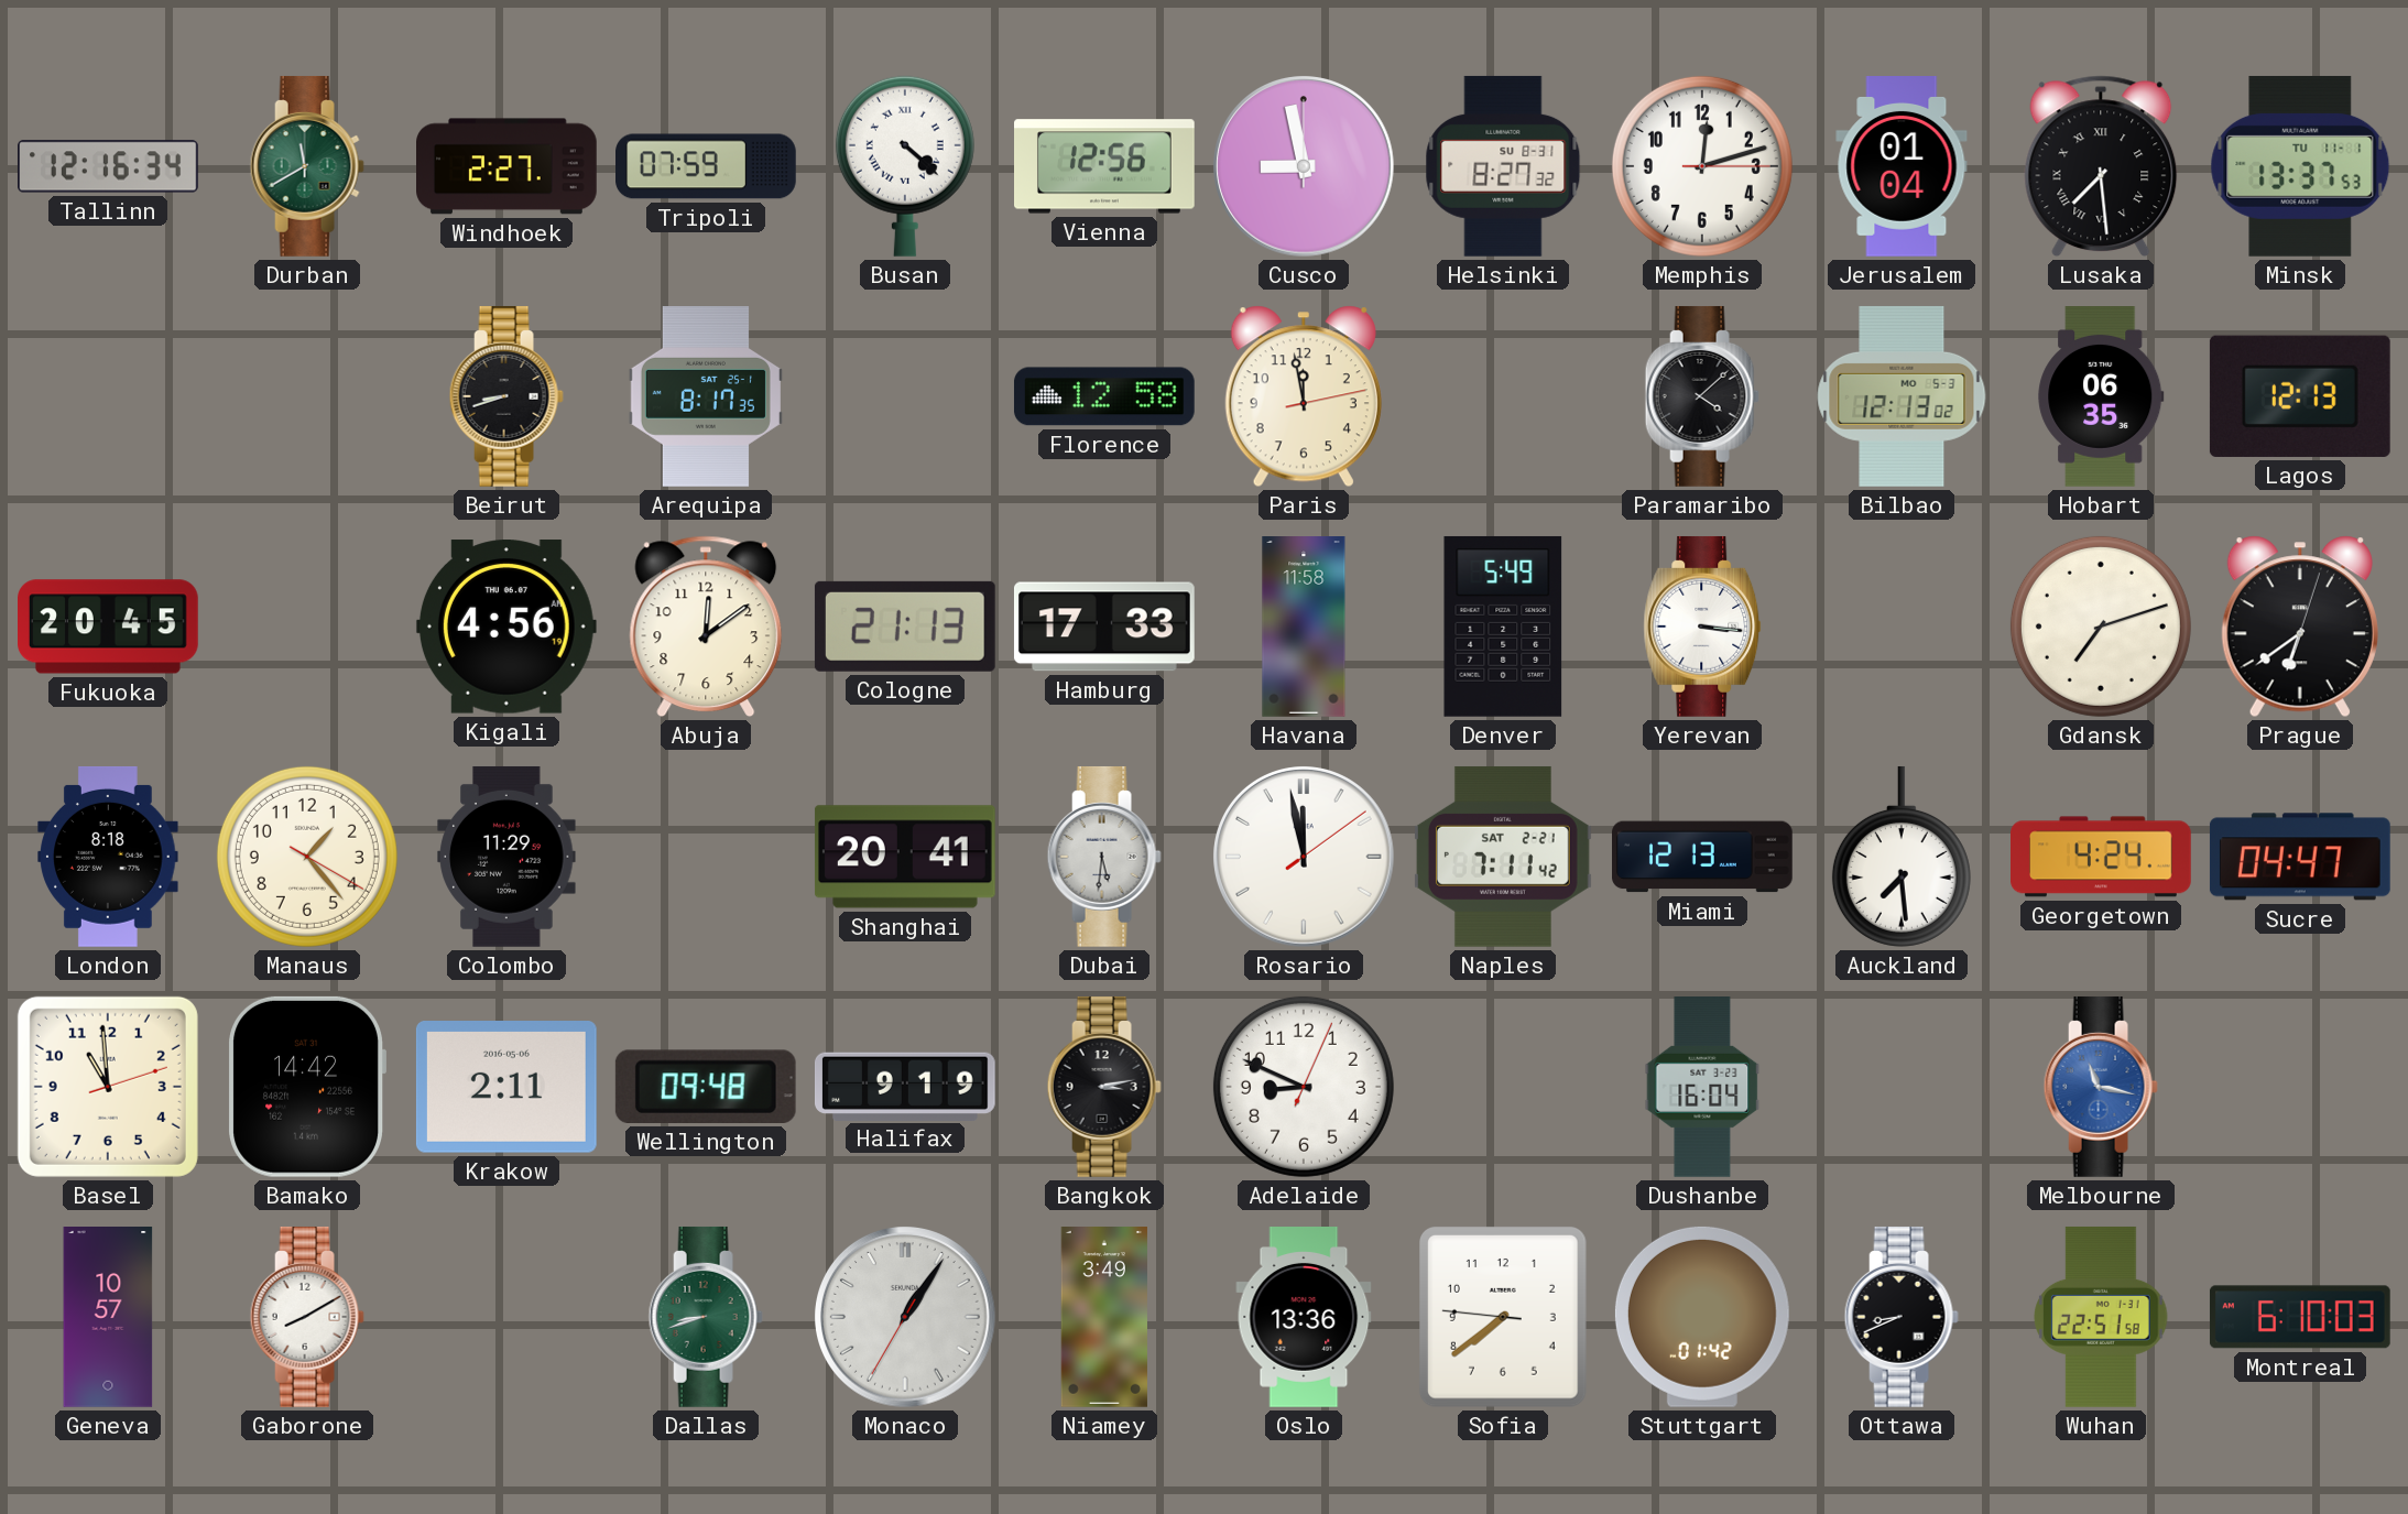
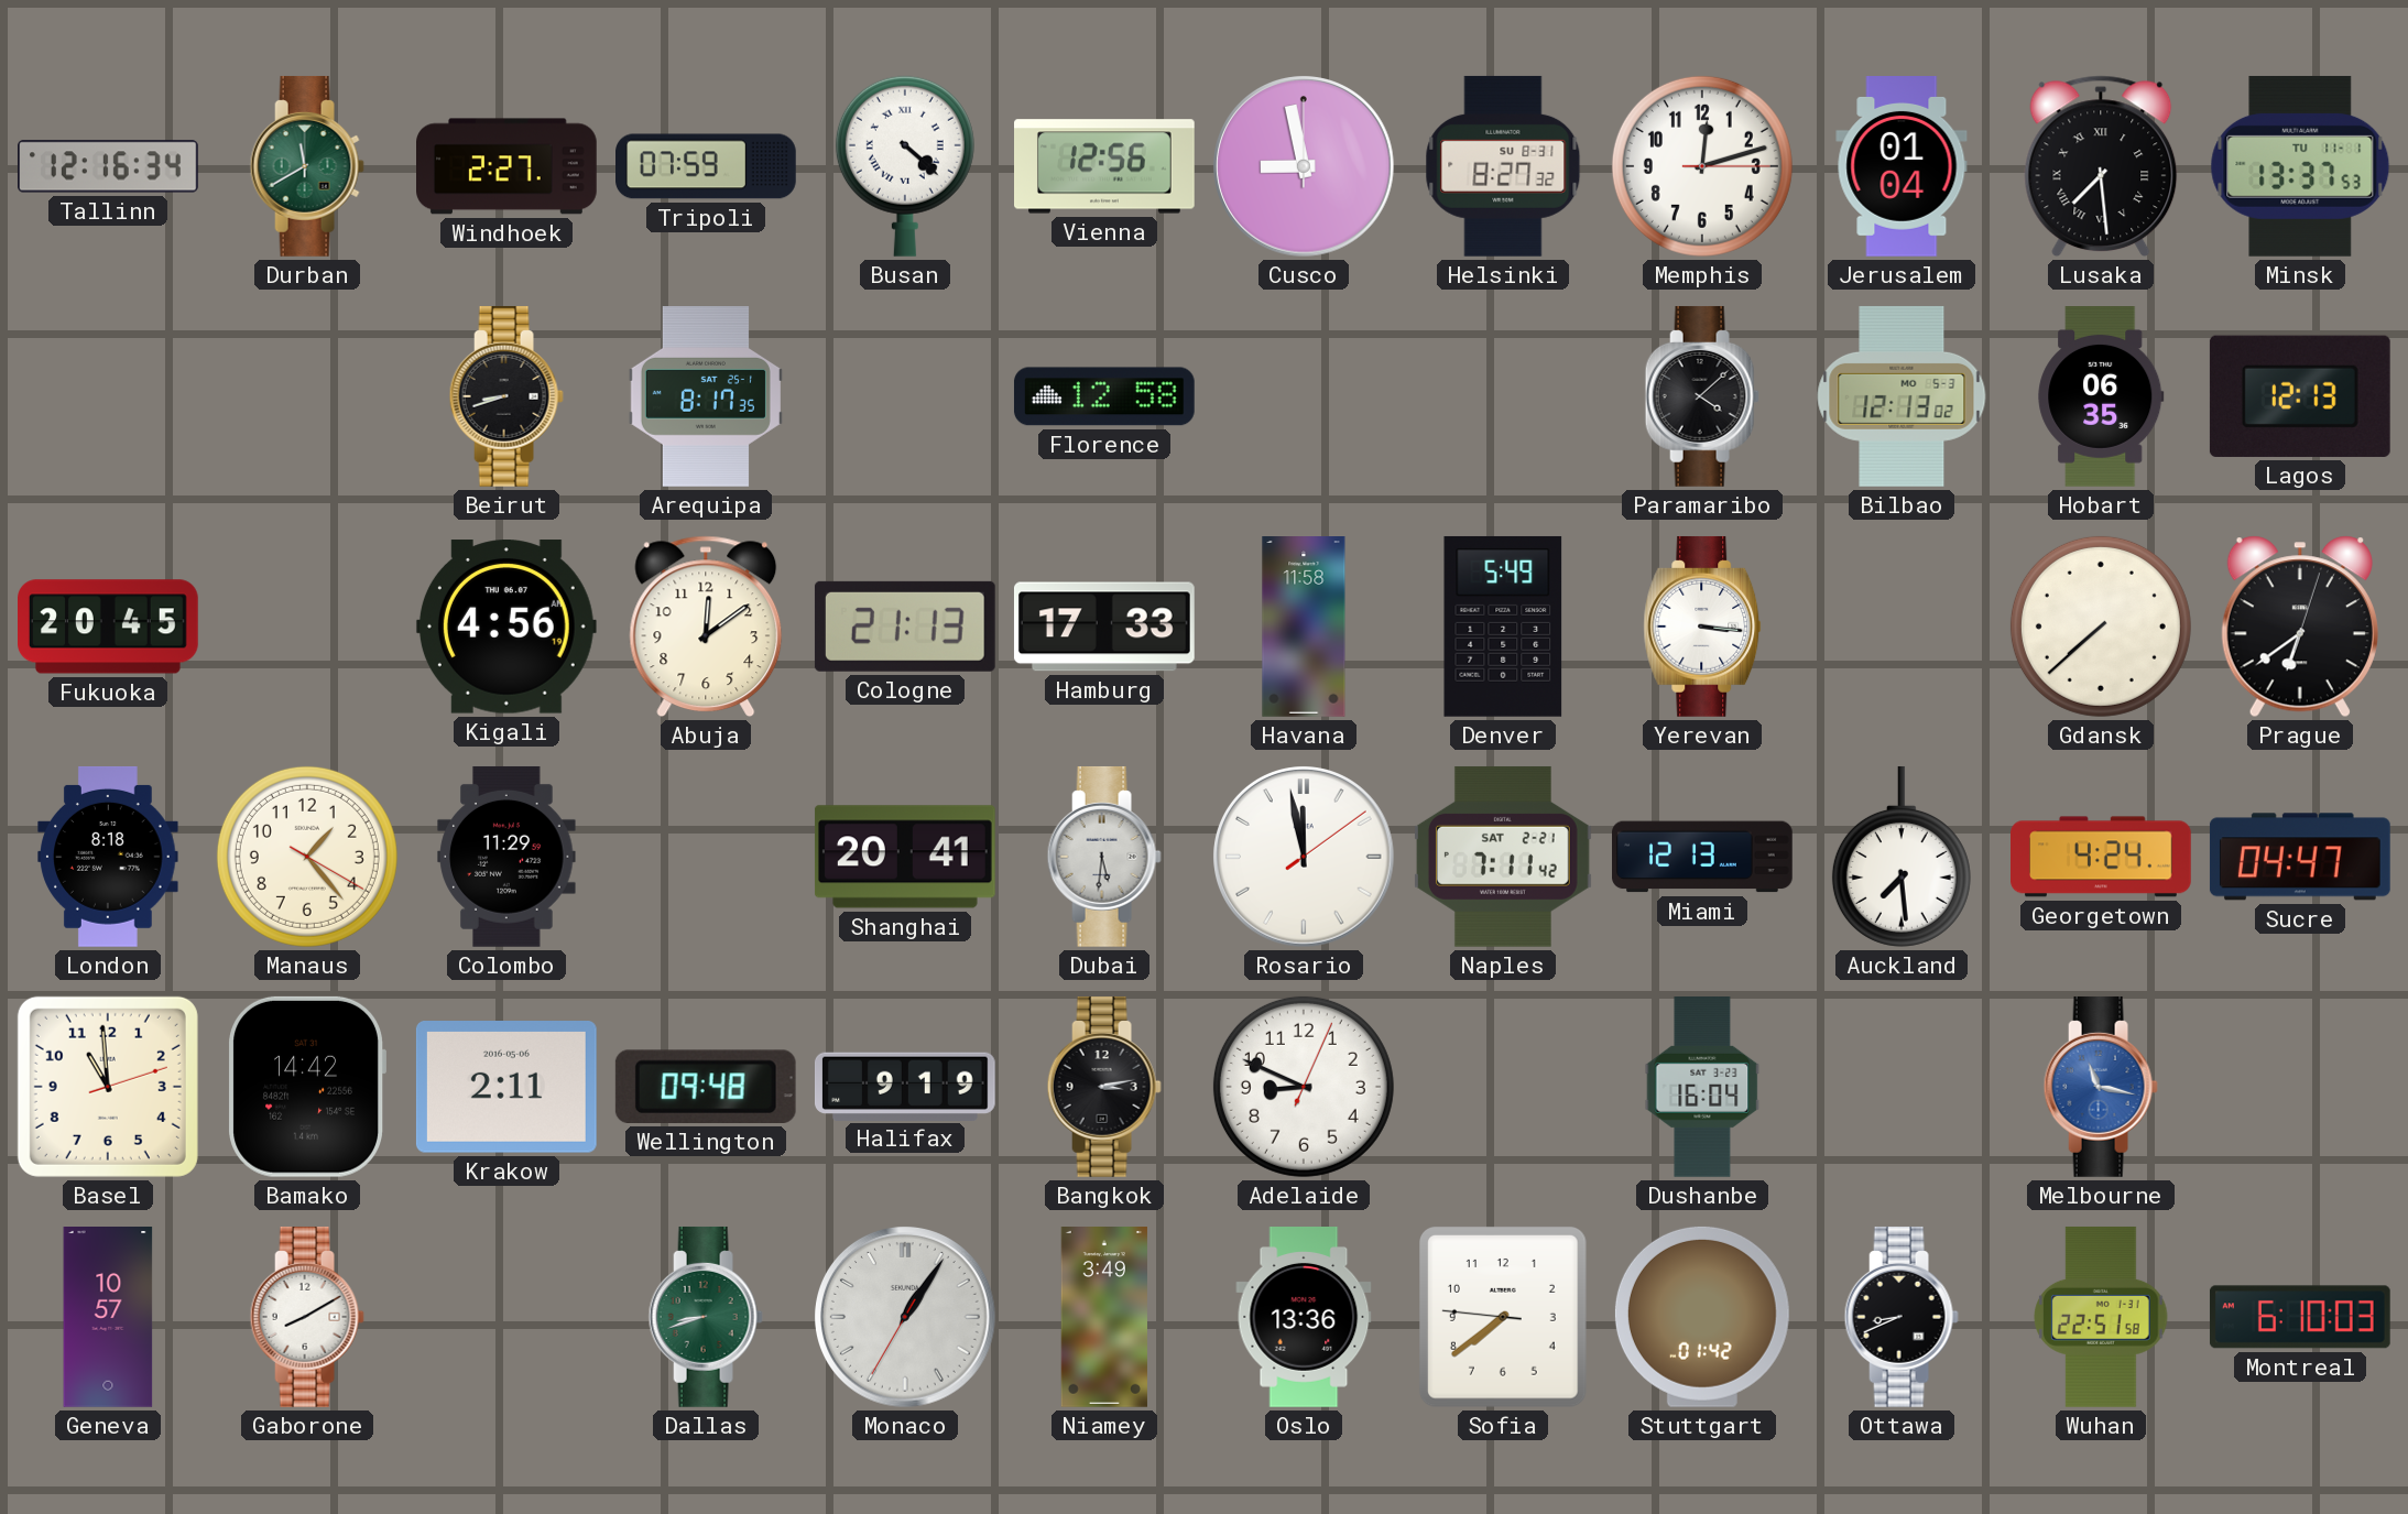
Paris: 11:58 -> none (1304, 396)
Gdansk: 7:12 -> 7:38 (2101, 627)
